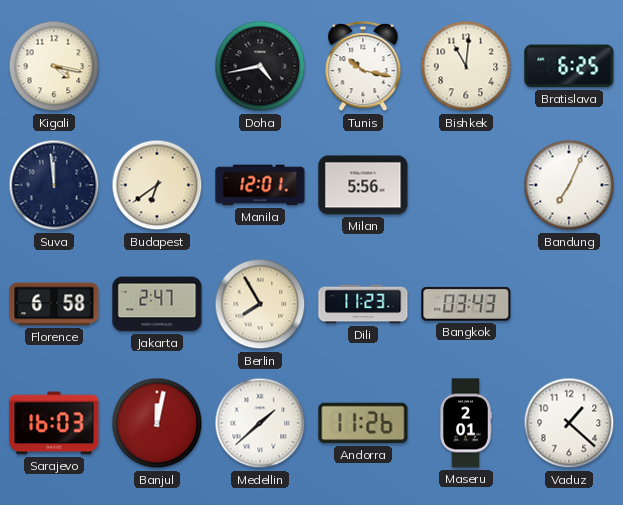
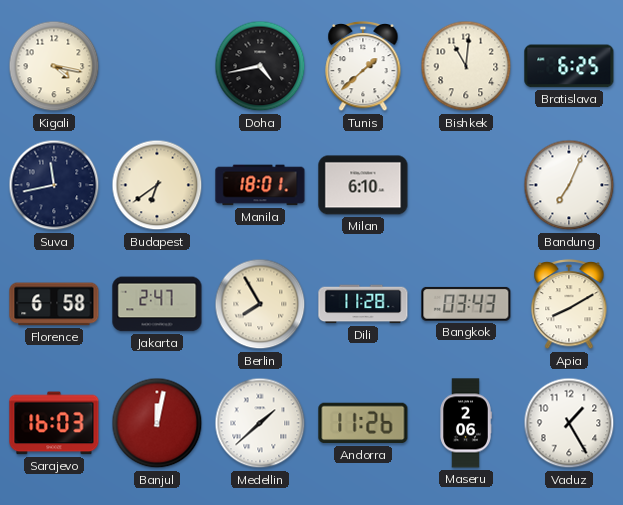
Tunis: 10:17 -> 1:38 (363, 66)
Suva: 11:59 -> 11:43 (54, 185)
Manila: 12:01 -> 18:01 (260, 185)
Milan: 5:56 -> 6:10 (363, 185)
Dili: 11:23 -> 11:28 (363, 304)
Apia: none -> 8:10 (569, 304)
Maseru: 2:01 -> 2:06 (466, 423)
Vaduz: 1:22 -> 1:25 (569, 423)
